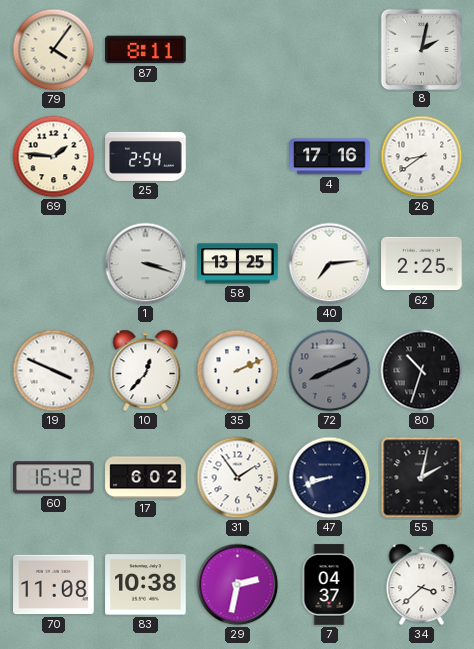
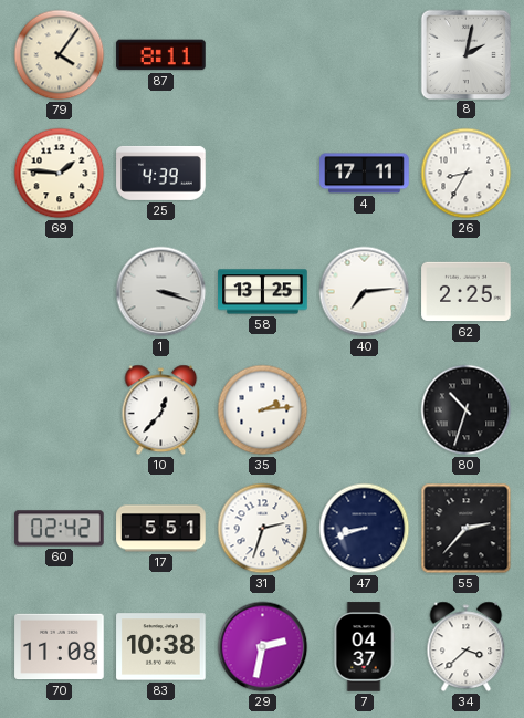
25: 2:54 -> 4:39 (161, 173)
4: 17:16 -> 17:11 (365, 174)
26: 8:39 -> 8:35 (467, 174)
19: 3:49 -> none (54, 371)
35: 2:11 -> 2:14 (263, 410)
72: 8:11 -> none (330, 371)
60: 16:42 -> 02:42 (60, 529)
17: 6:02 -> 5:51 (161, 529)
31: 1:54 -> 2:33 (263, 529)
55: 2:02 -> 2:37 (467, 529)
